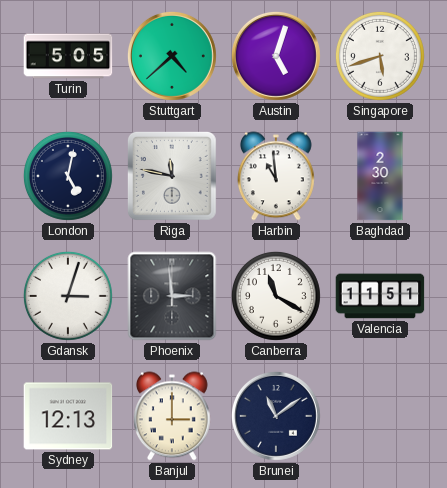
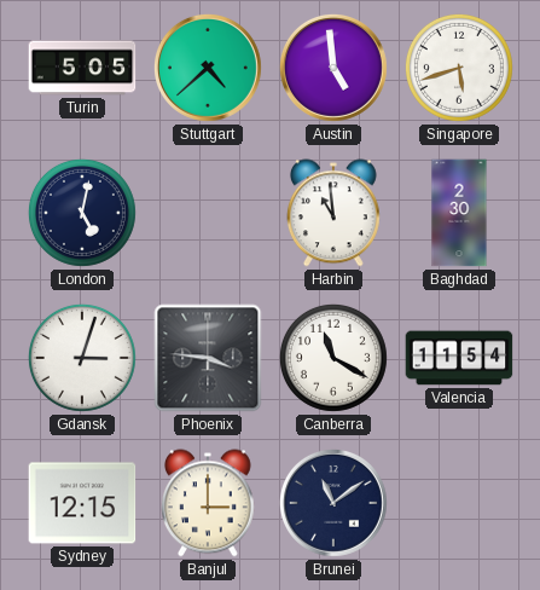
Austin: 5:03 -> 4:59 (333, 68)
Riga: 11:47 -> none (173, 177)
Phoenix: 2:59 -> 3:46 (208, 358)
Valencia: 11:51 -> 11:54 (459, 358)
Sydney: 12:13 -> 12:15 (82, 503)
